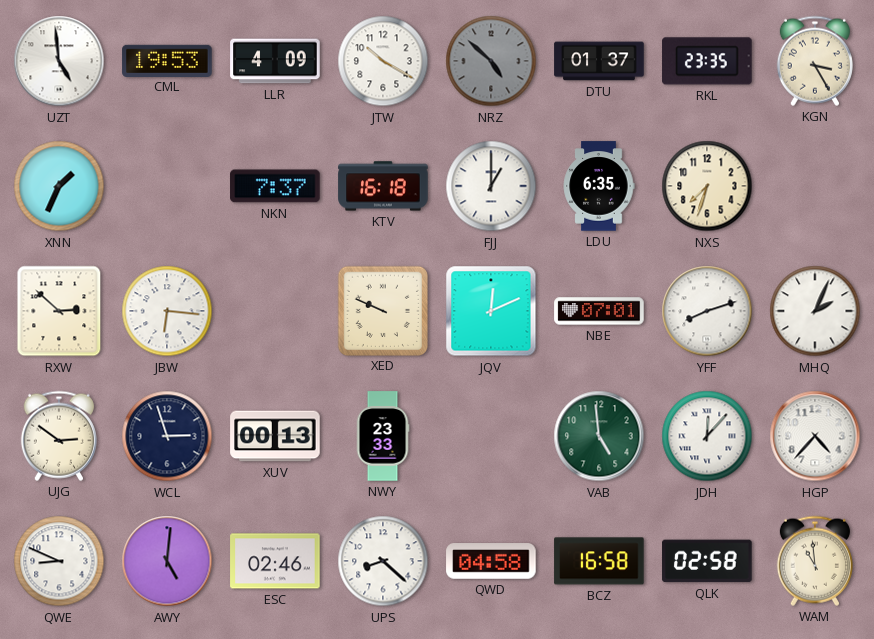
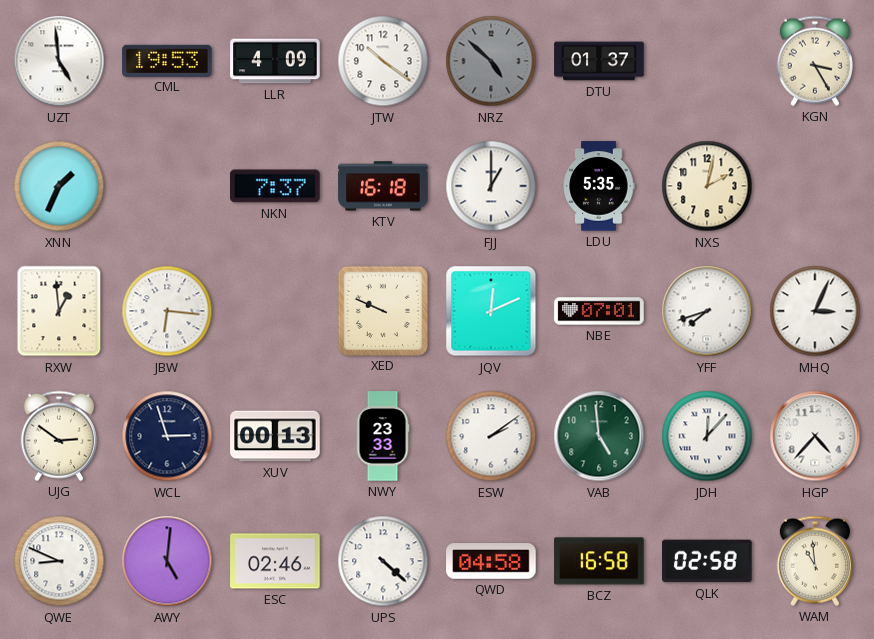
JTW: 10:20 -> 10:21 (383, 61)
RKL: 23:35 -> none (707, 61)
LDU: 6:35 -> 5:35 (599, 186)
NXS: 7:33 -> 2:02 (707, 186)
RXW: 2:52 -> 12:59 (59, 311)
YFF: 8:12 -> 7:42 (707, 311)
MHQ: 2:04 -> 3:04 (815, 311)
ESW: none -> 2:09 (491, 436)
UPS: 8:22 -> 4:22 (383, 561)
